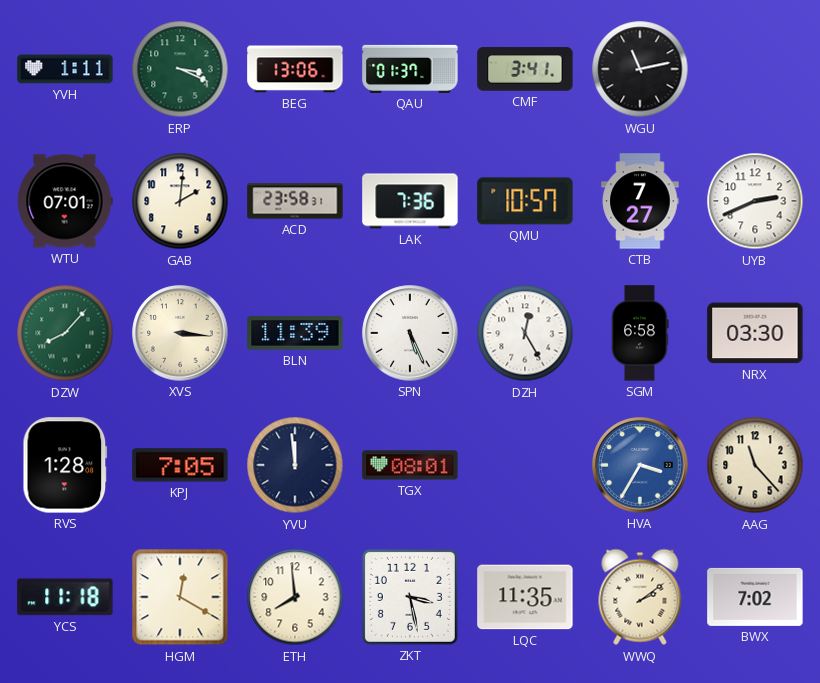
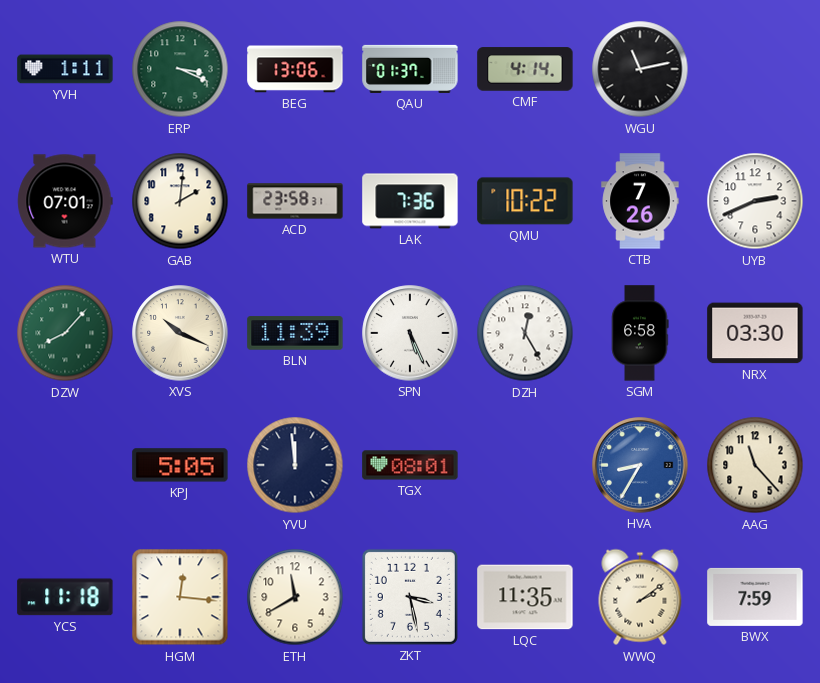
CMF: 3:41 -> 4:14 (525, 69)
QMU: 10:57 -> 10:22 (525, 201)
CTB: 7:27 -> 7:26 (640, 201)
XVS: 3:16 -> 10:19 (180, 333)
RVS: 1:28 -> none (65, 465)
KPJ: 7:05 -> 5:05 (180, 465)
HVA: 3:35 -> 8:35 (640, 465)
HGM: 12:20 -> 12:16 (180, 597)
ETH: 7:59 -> 11:40 (295, 597)
BWX: 7:02 -> 7:59 (755, 597)
